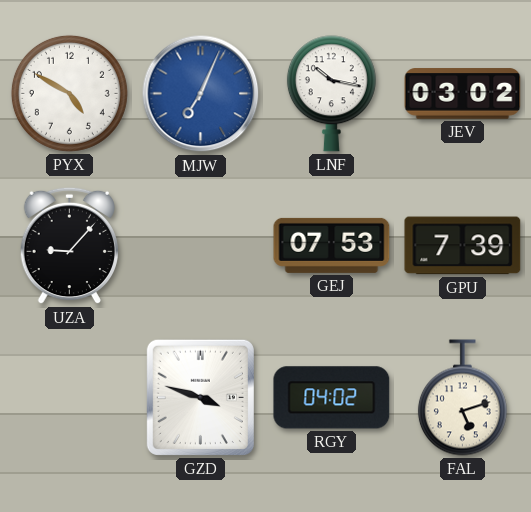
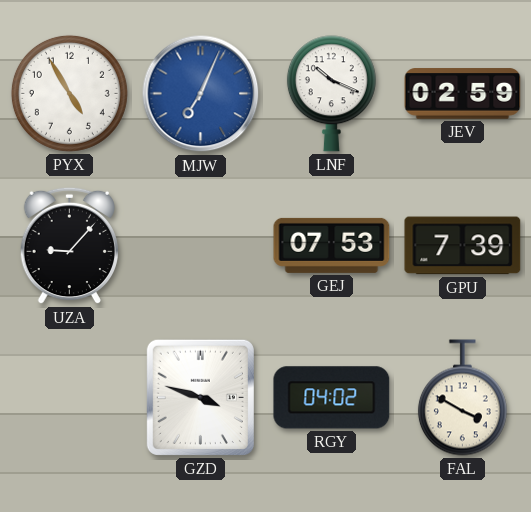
PYX: 4:50 -> 4:55 (69, 93)
LNF: 10:17 -> 10:19 (331, 94)
JEV: 03:02 -> 02:59 (463, 94)
FAL: 5:12 -> 3:50 (462, 398)
